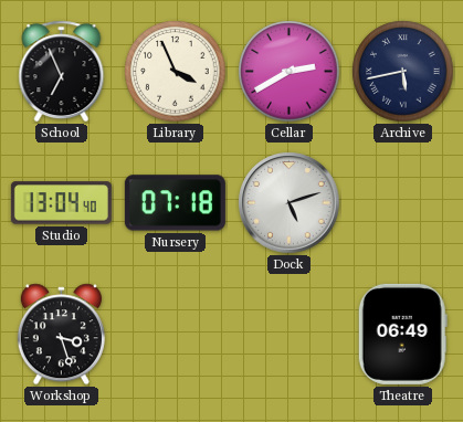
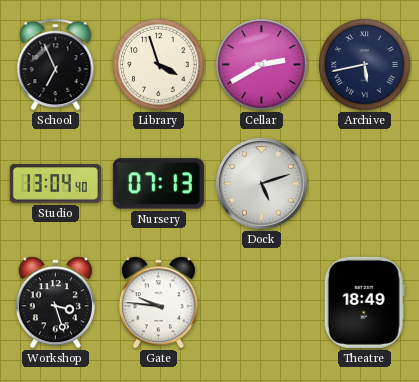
Library: 3:56 -> 3:57 (159, 65)
Nursery: 07:18 -> 07:13 (158, 184)
Gate: none -> 9:46 (158, 303)
Theatre: 06:49 -> 18:49 (364, 302)
